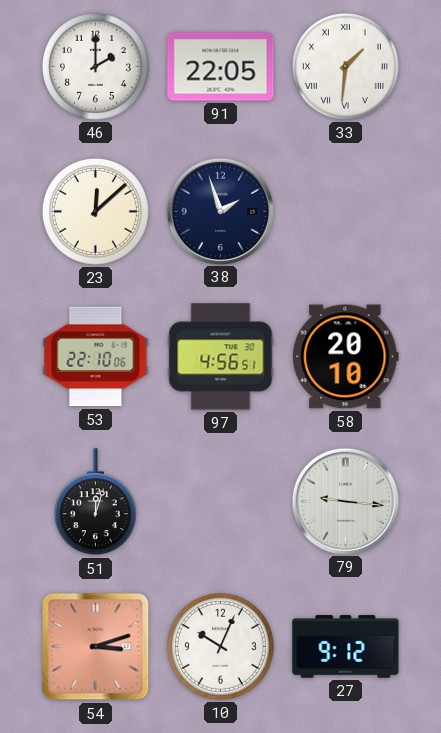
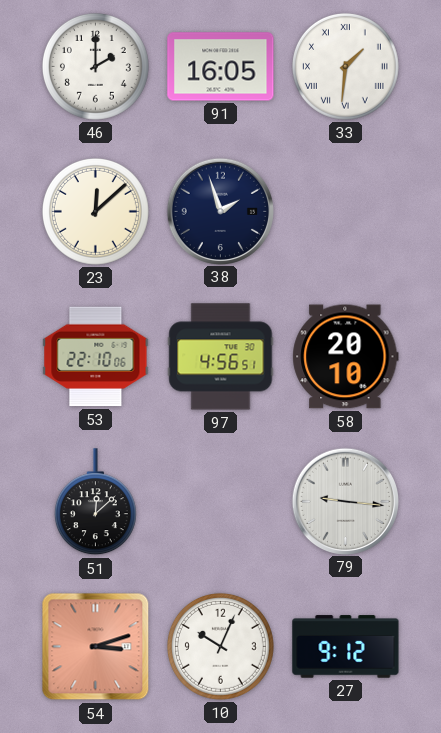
91: 22:05 -> 16:05 (221, 67)
51: 12:03 -> 12:08 (95, 502)
